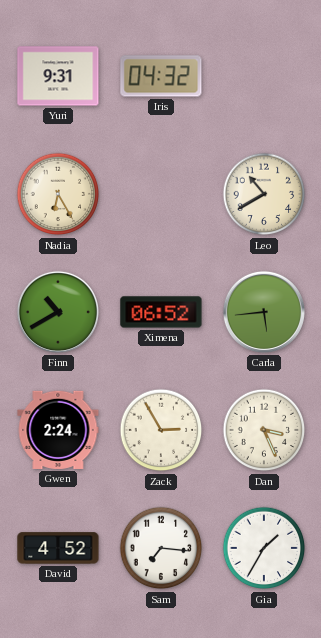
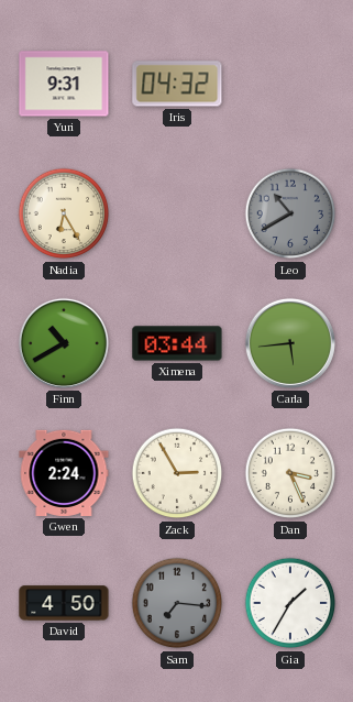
Leo dial: cream -> grey (290, 213)
Ximena: 06:52 -> 03:44 (177, 343)
David: 4:52 -> 4:50 (64, 603)
Sam dial: white -> grey (177, 603)
